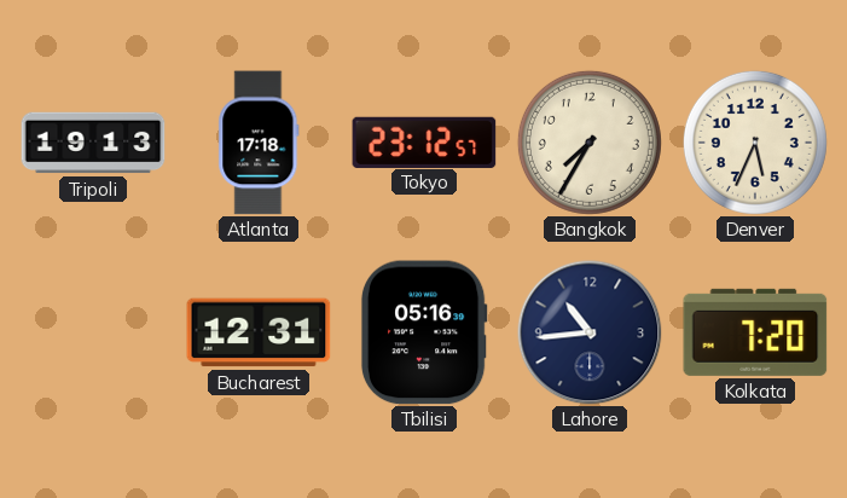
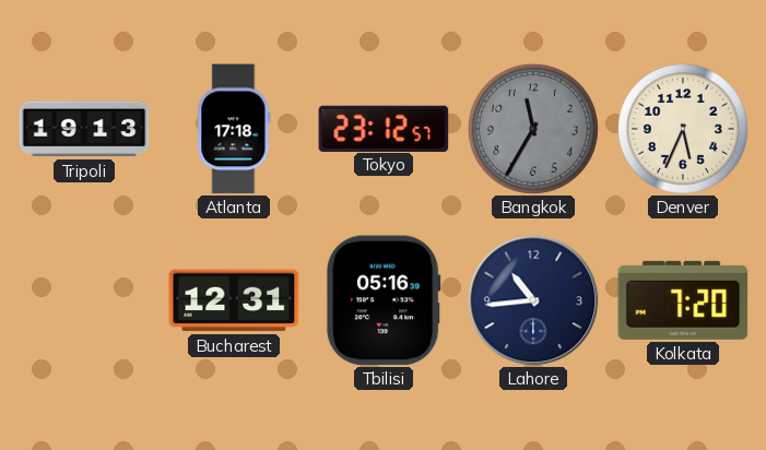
Bangkok: 7:35 -> 11:35 (533, 129)
Bangkok dial: cream -> grey (533, 129)
